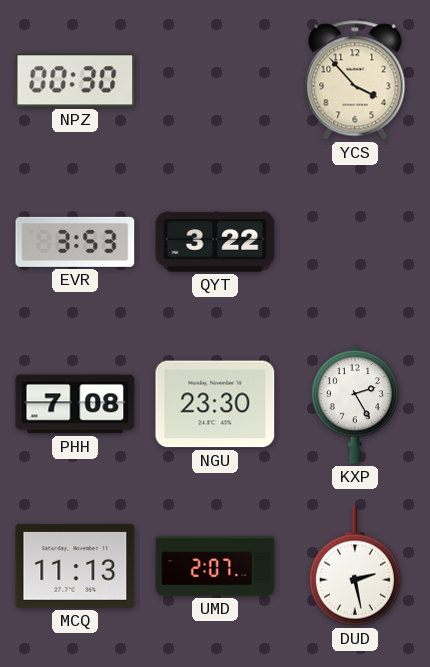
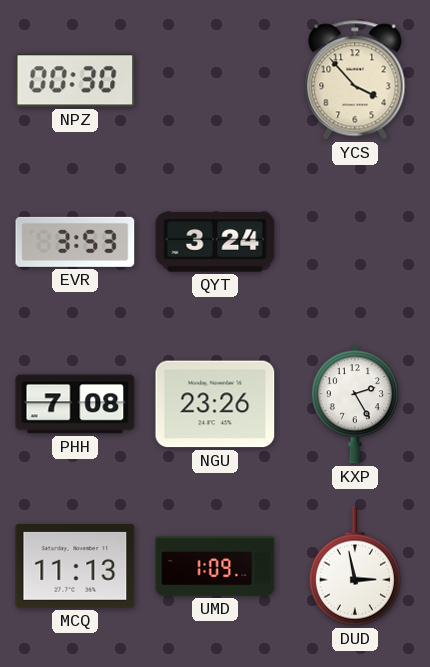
QYT: 3:22 -> 3:24 (215, 242)
NGU: 23:30 -> 23:26 (215, 404)
UMD: 2:07 -> 1:09 (215, 566)
DUD: 2:28 -> 2:58 (355, 566)
